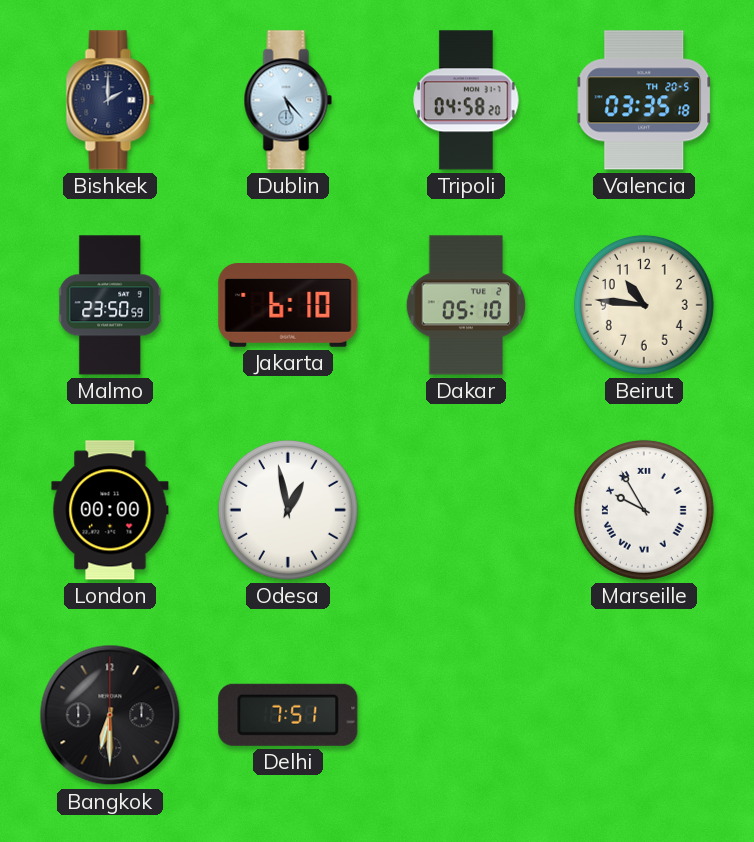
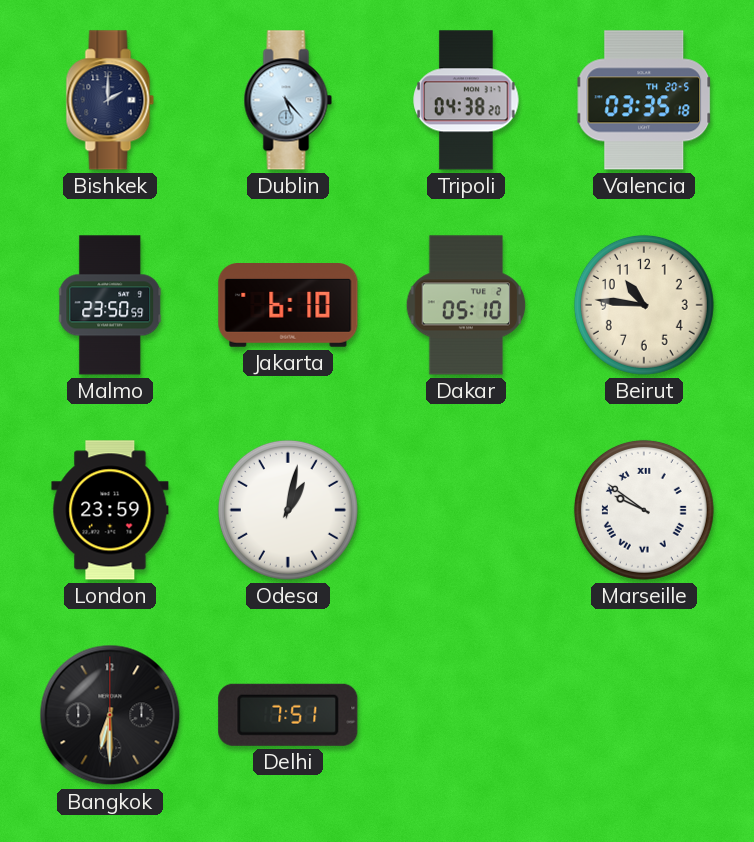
Tripoli: 04:58 -> 04:38 (466, 100)
London: 00:00 -> 23:59 (110, 510)
Odesa: 12:58 -> 1:02 (288, 510)
Marseille: 9:55 -> 9:51 (644, 510)
